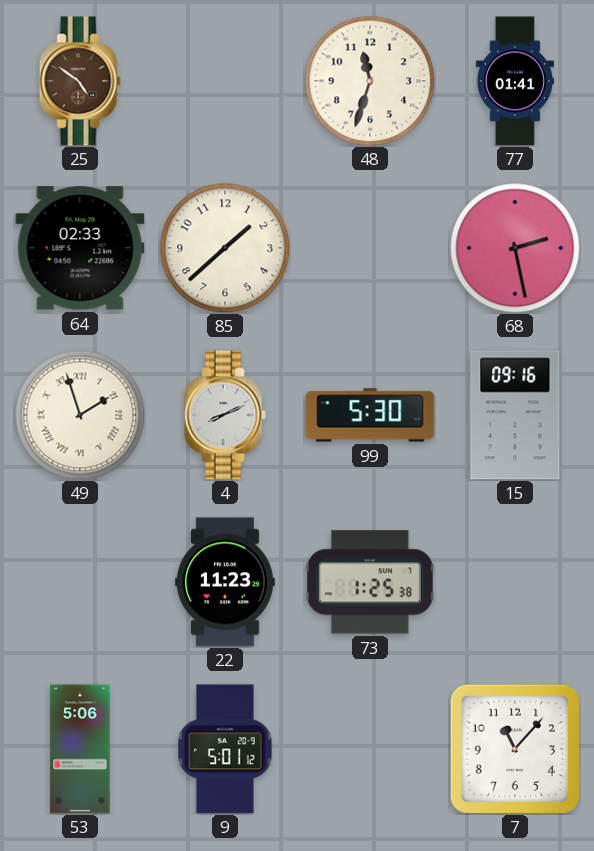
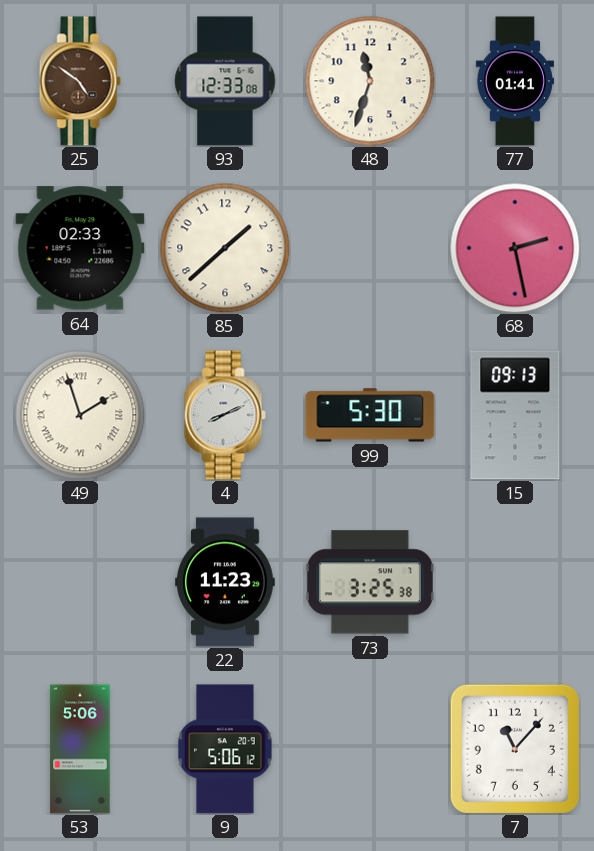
93: none -> 12:33 (225, 81)
15: 09:16 -> 09:13 (515, 415)
73: 1:25 -> 3:25 (370, 582)
9: 5:01 -> 5:06 (225, 749)
